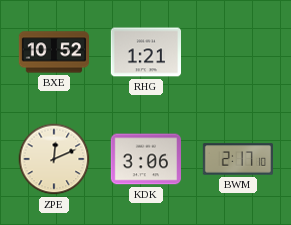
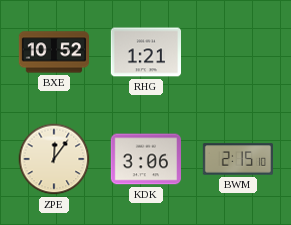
ZPE: 12:11 -> 12:06 (54, 159)
BWM: 2:17 -> 2:15 (237, 159)
